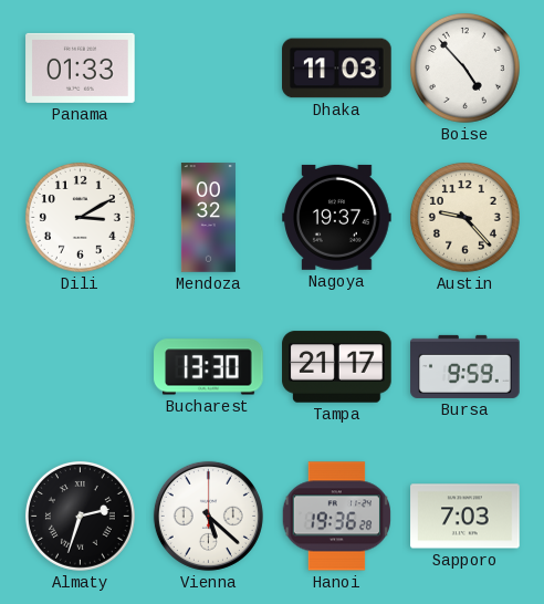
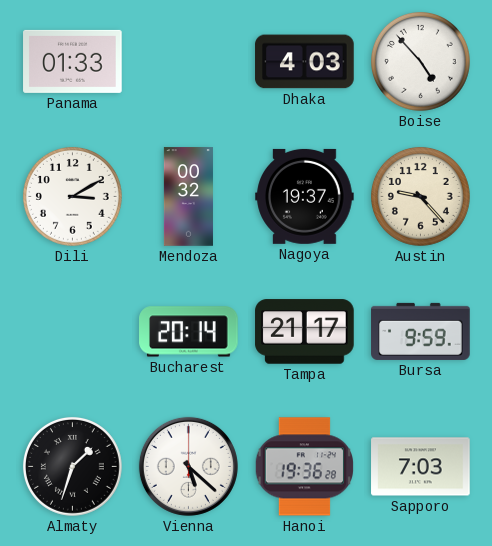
Dhaka: 11:03 -> 4:03 (305, 62)
Bucharest: 13:30 -> 20:14 (189, 332)
Almaty: 2:33 -> 1:33 (72, 466)
